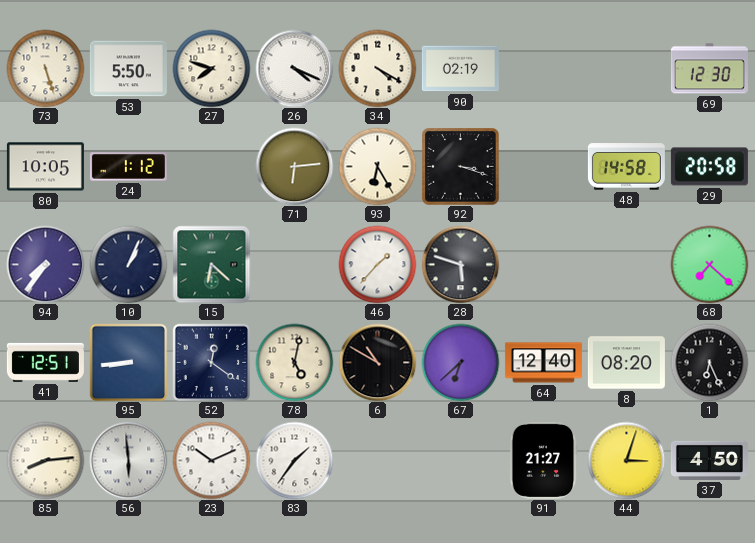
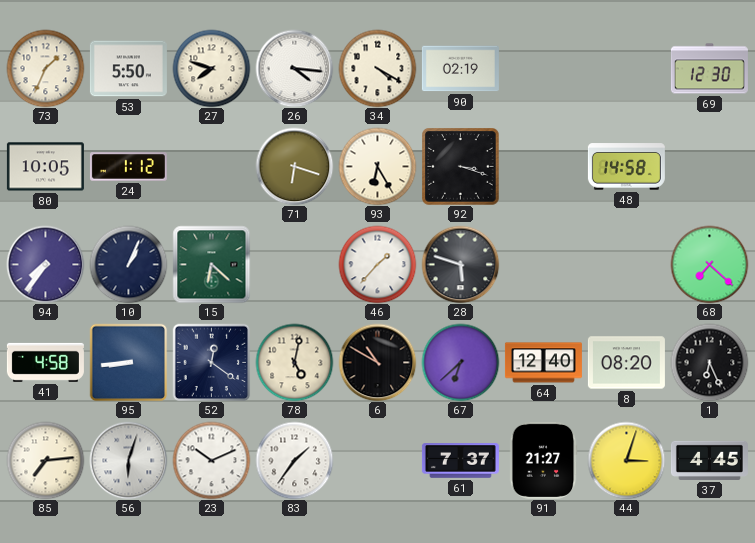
73: 5:27 -> 1:34 (45, 68)
26: 4:19 -> 4:16 (294, 68)
71: 6:14 -> 6:18 (294, 166)
29: 20:58 -> none (709, 167)
41: 12:51 -> 4:58 (45, 362)
85: 8:14 -> 7:14 (45, 460)
56: 5:59 -> 6:03 (128, 460)
61: none -> 7:37 (460, 461)
37: 4:50 -> 4:45 (709, 460)
